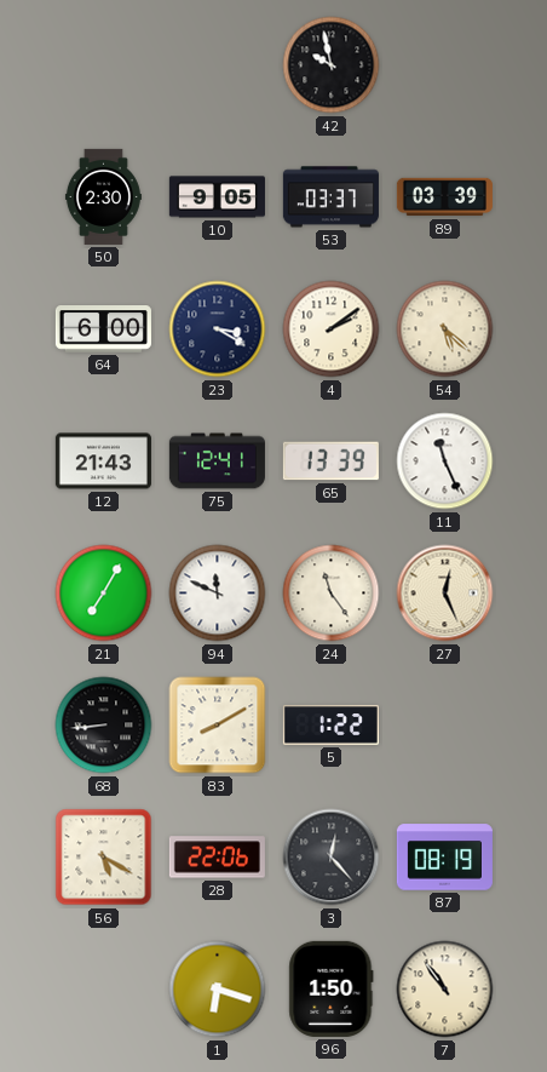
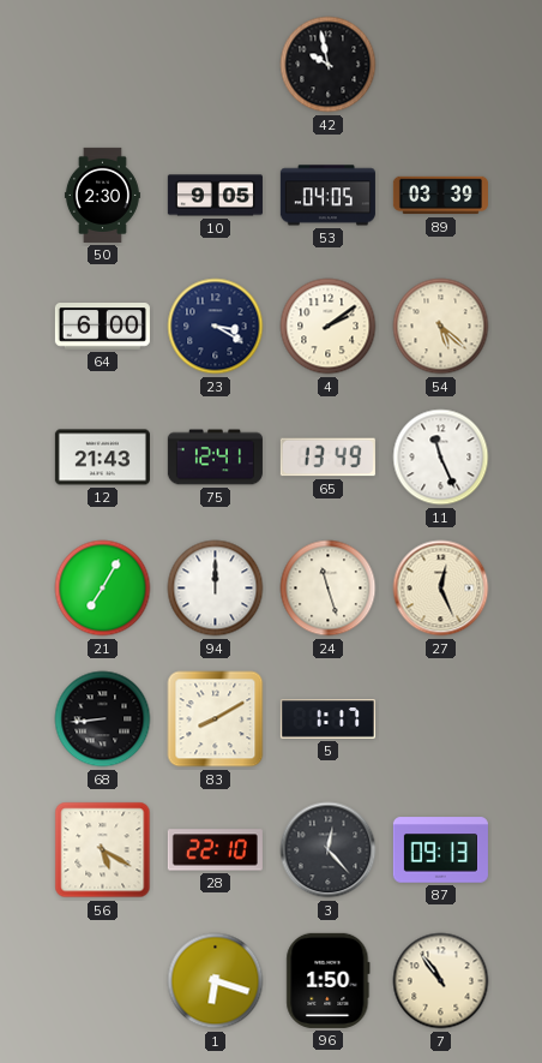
53: 03:37 -> 04:05 (327, 196)
65: 13:39 -> 13:49 (327, 458)
94: 11:49 -> 12:00 (216, 589)
24: 11:24 -> 11:27 (329, 589)
5: 1:22 -> 1:17 (327, 719)
28: 22:06 -> 22:10 (215, 850)
87: 08:19 -> 09:13 (440, 850)
